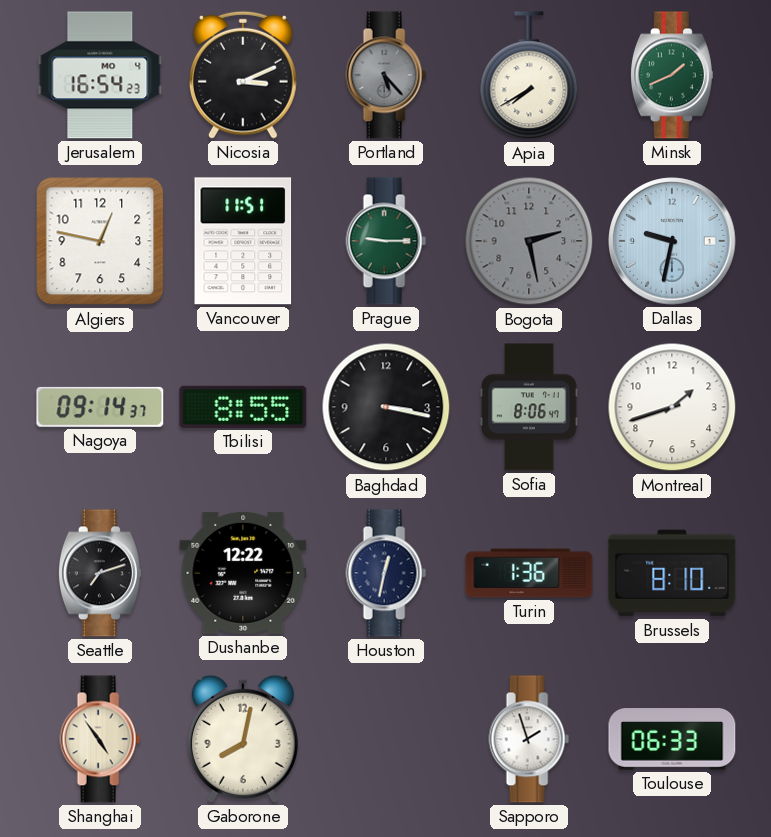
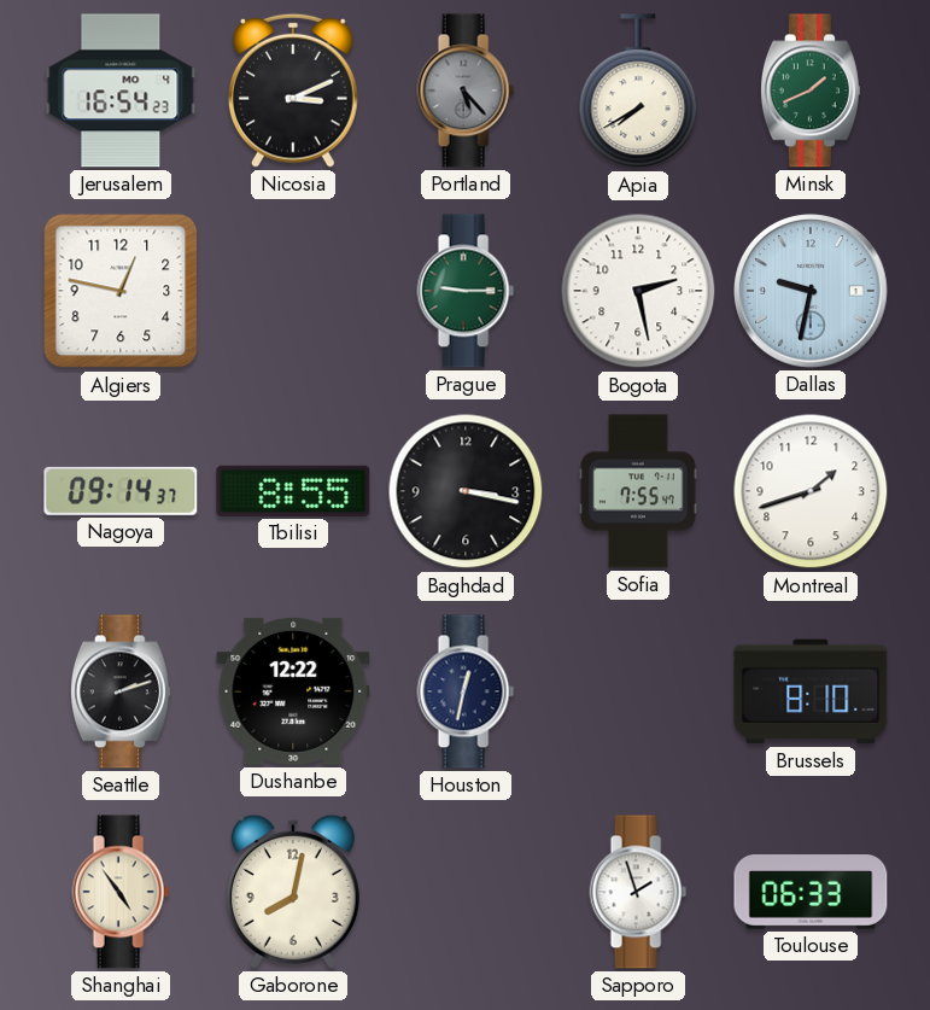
Vancouver: 11:51 -> none (243, 241)
Bogota dial: grey -> white (638, 291)
Sofia: 8:06 -> 7:55 (639, 491)
Seattle: 7:12 -> 2:12 (121, 691)
Turin: 1:36 -> none (529, 573)
